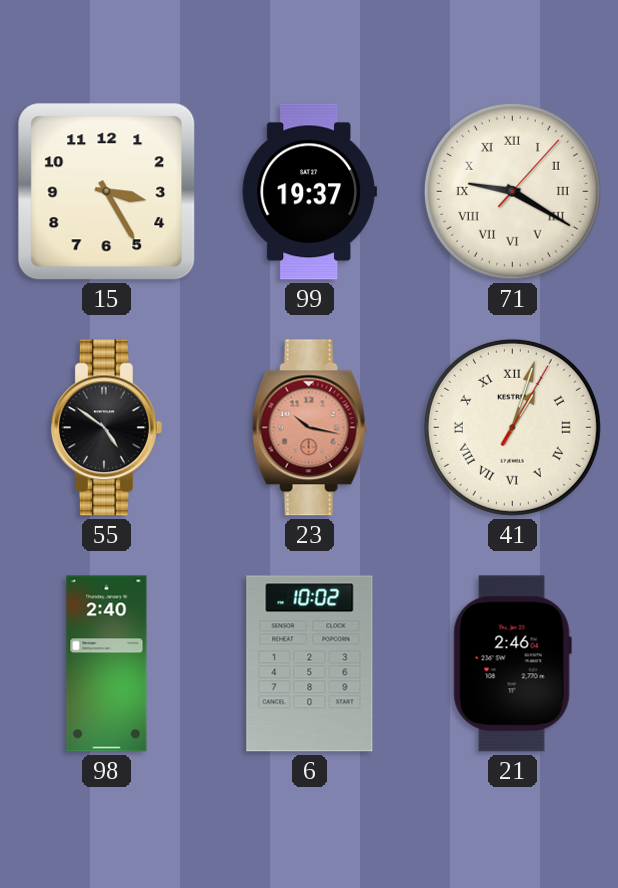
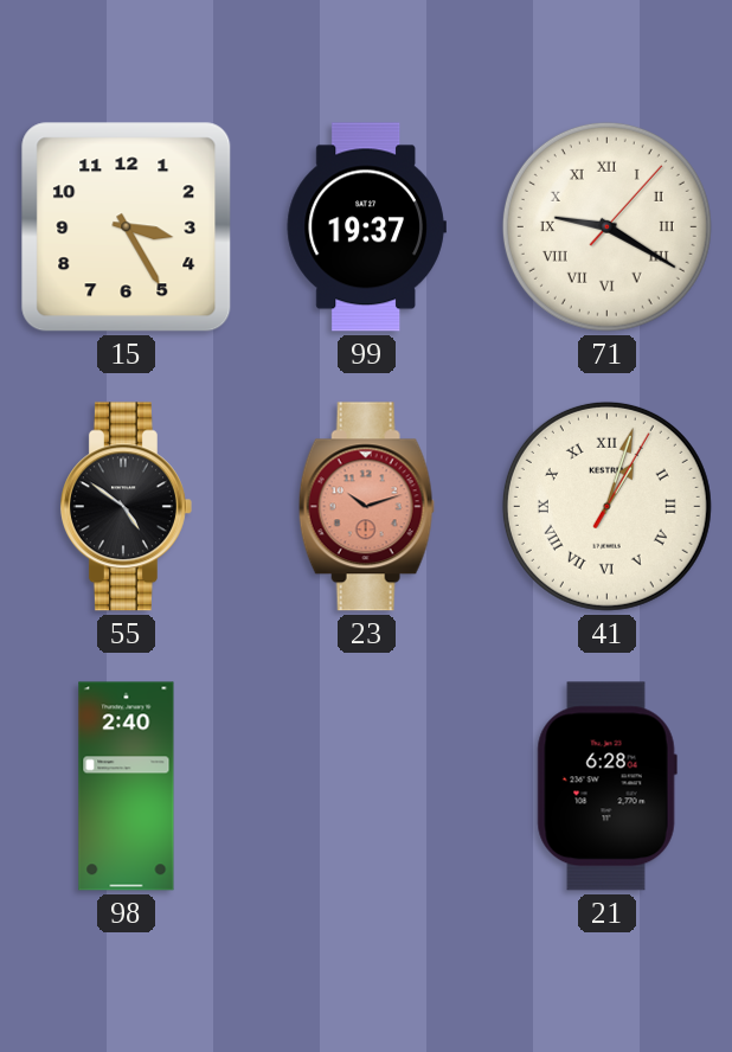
23: 10:17 -> 10:12 (366, 507)
6: 10:02 -> none (310, 664)
21: 2:46 -> 6:28 (606, 787)
